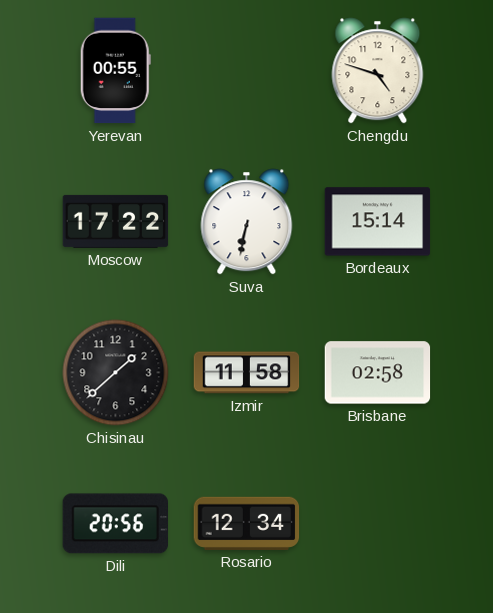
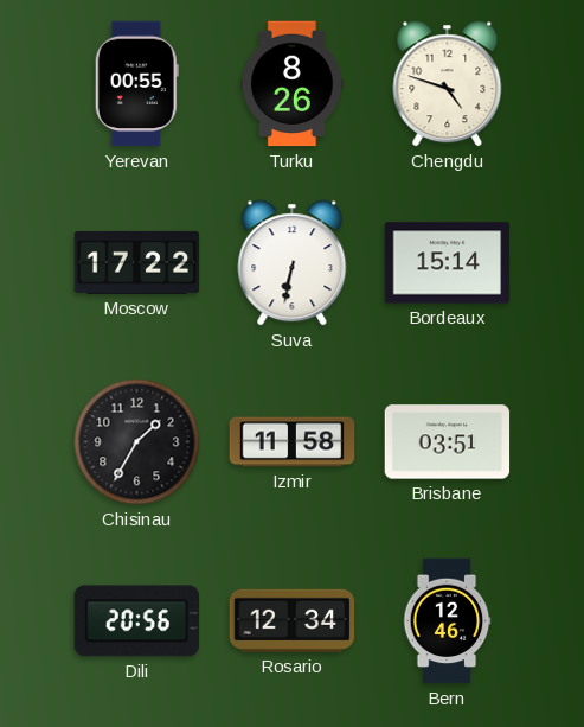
Turku: none -> 8:26 (293, 84)
Chisinau: 1:38 -> 1:35 (137, 442)
Brisbane: 02:58 -> 03:51 (448, 442)
Bern: none -> 12:46 (447, 621)
